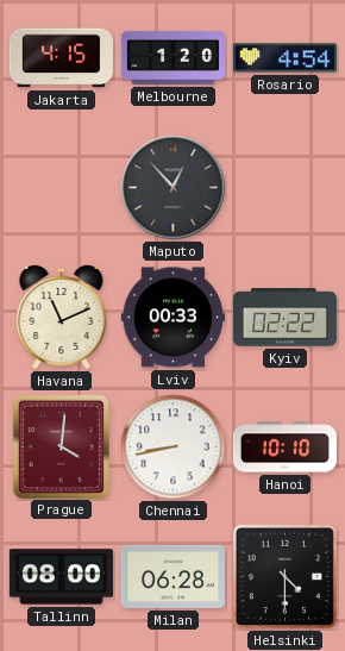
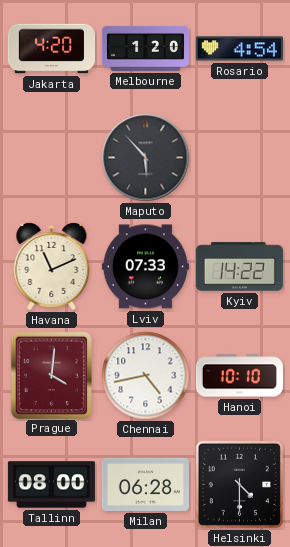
Jakarta: 4:15 -> 4:20 (51, 49)
Maputo: 12:53 -> 5:53 (146, 158)
Lviv: 00:33 -> 07:33 (145, 267)
Kyiv: 02:22 -> 14:22 (239, 267)
Chennai: 8:43 -> 4:43 (146, 376)
